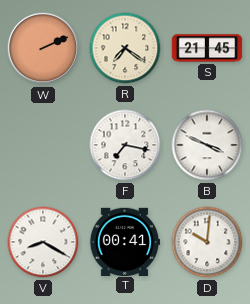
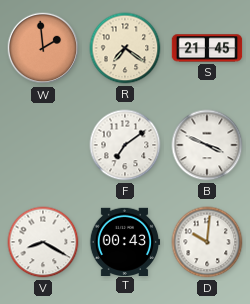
W: 2:11 -> 1:59 (43, 48)
F: 7:17 -> 7:09 (125, 145)
T: 00:41 -> 00:43 (125, 241)
